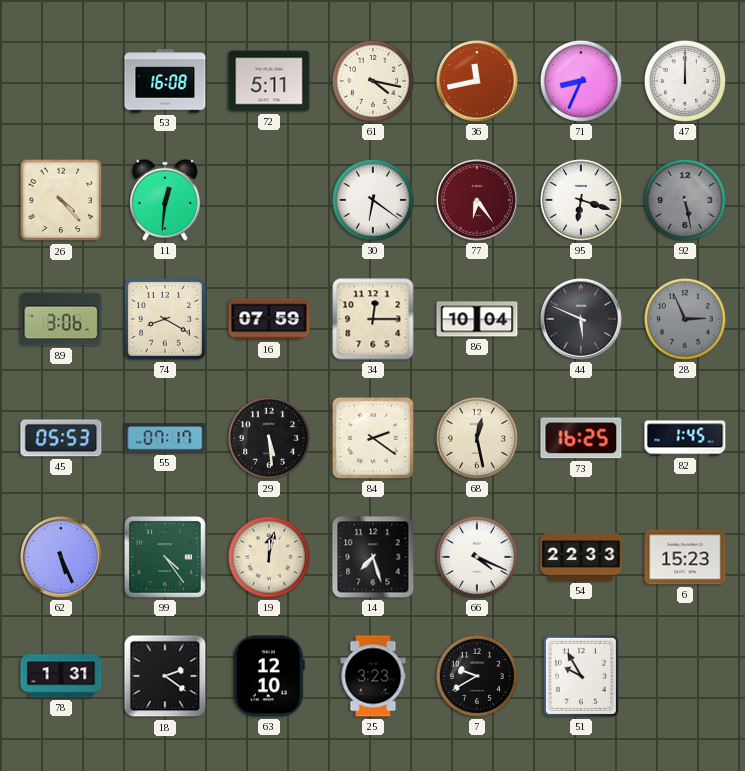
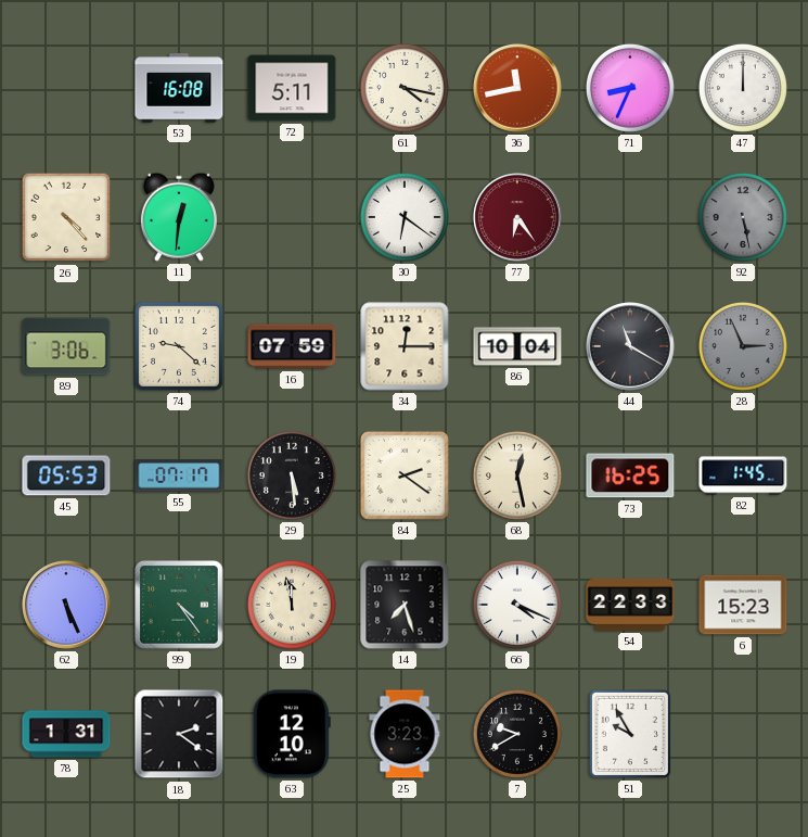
95: 6:18 -> none (581, 200)
74: 8:20 -> 9:22 (179, 346)
44: 5:49 -> 11:20 (631, 347)
19: 12:02 -> 11:58 (292, 605)
